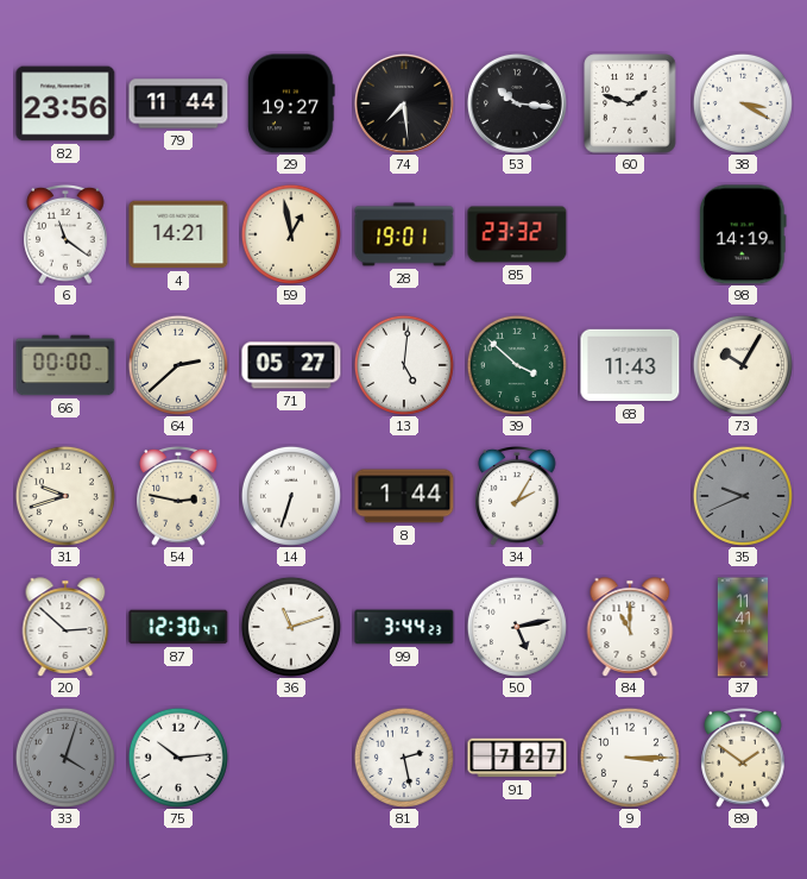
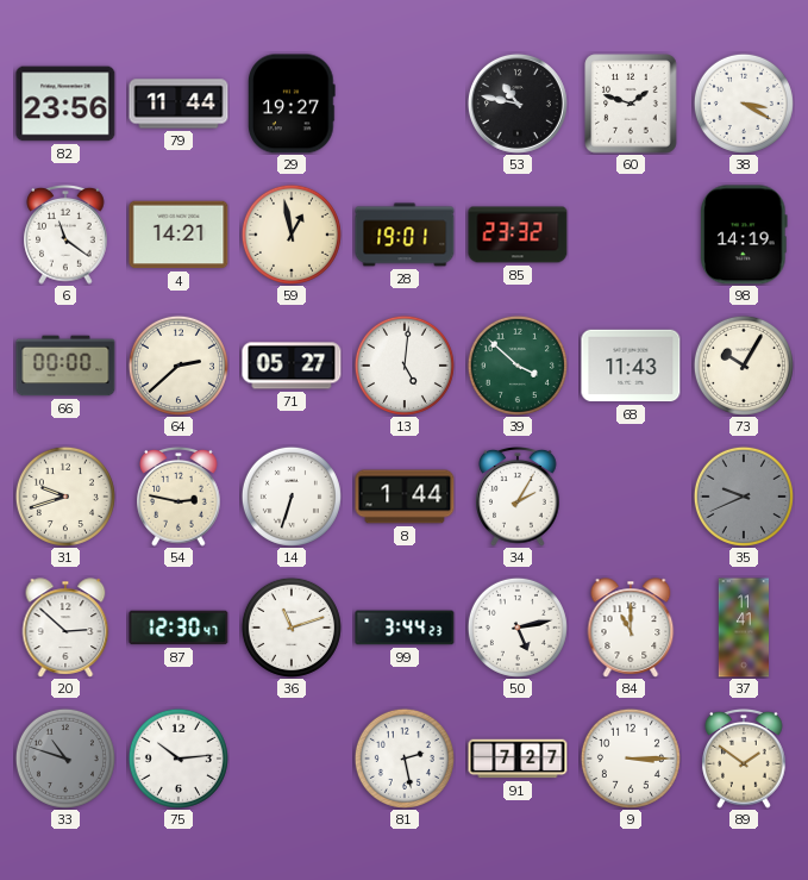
74: 7:29 -> none (404, 103)
53: 10:16 -> 10:47 (518, 104)
33: 4:03 -> 10:48 (65, 759)
